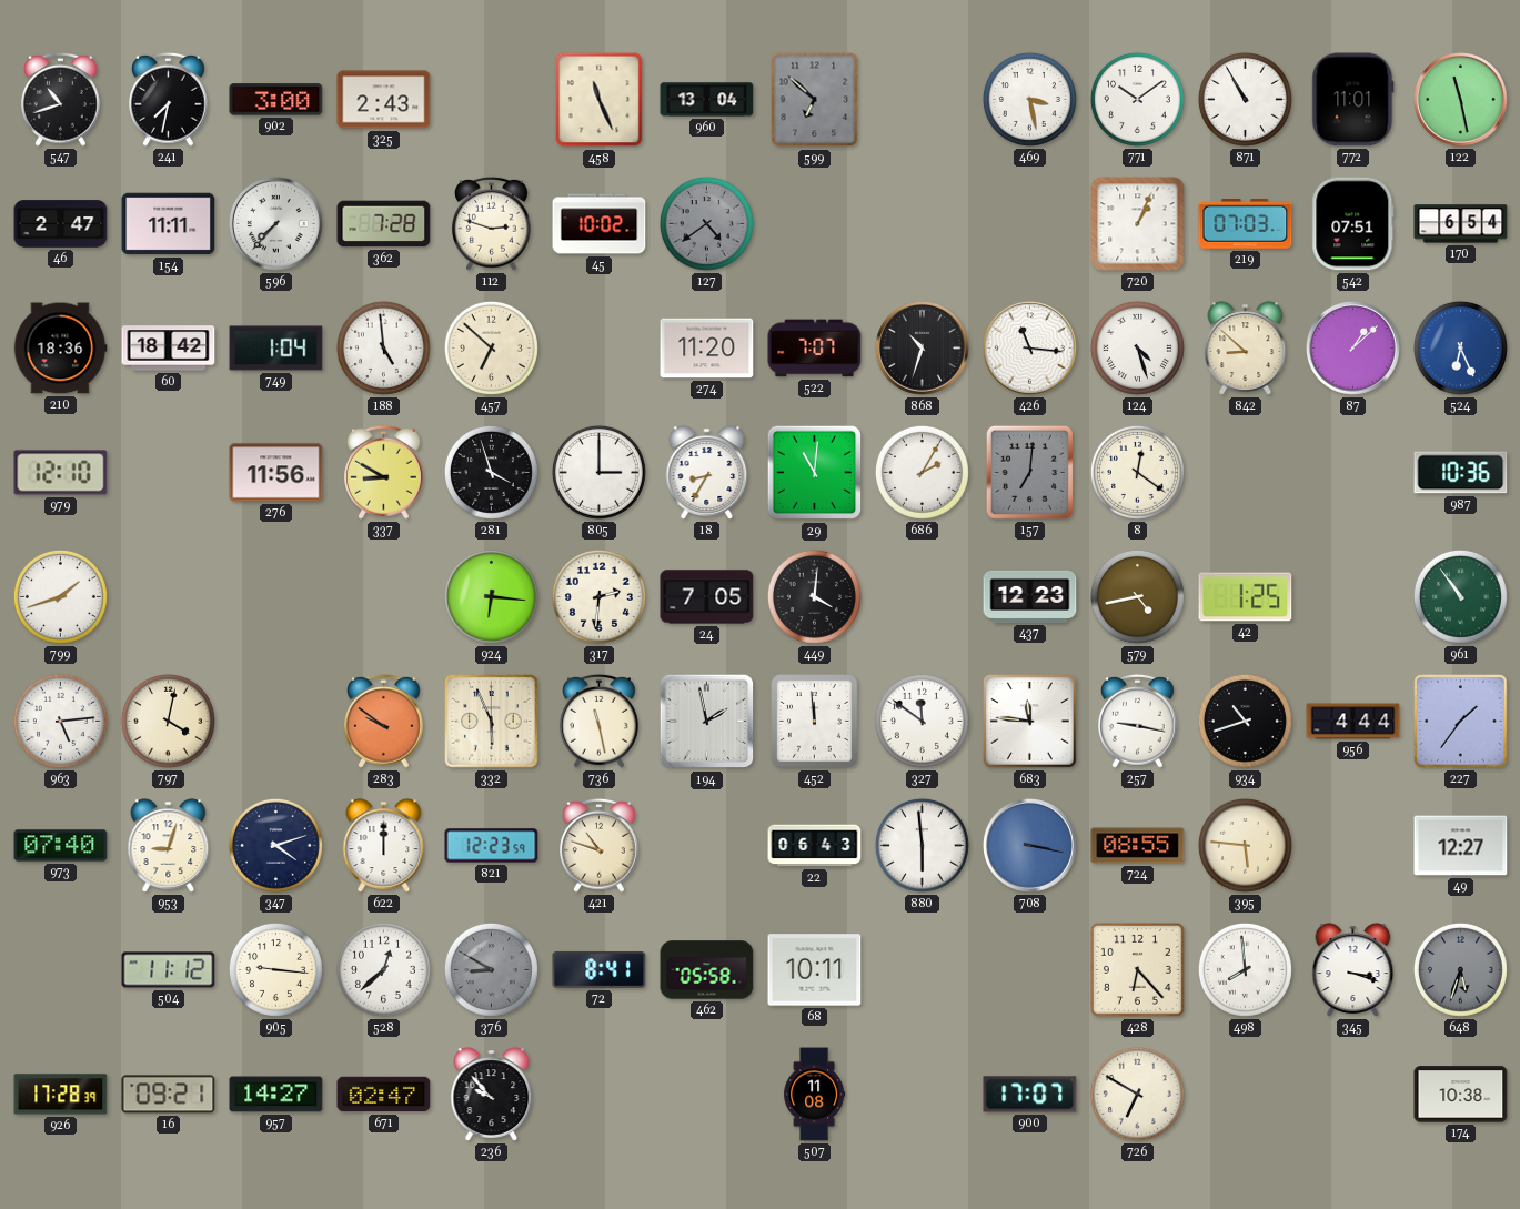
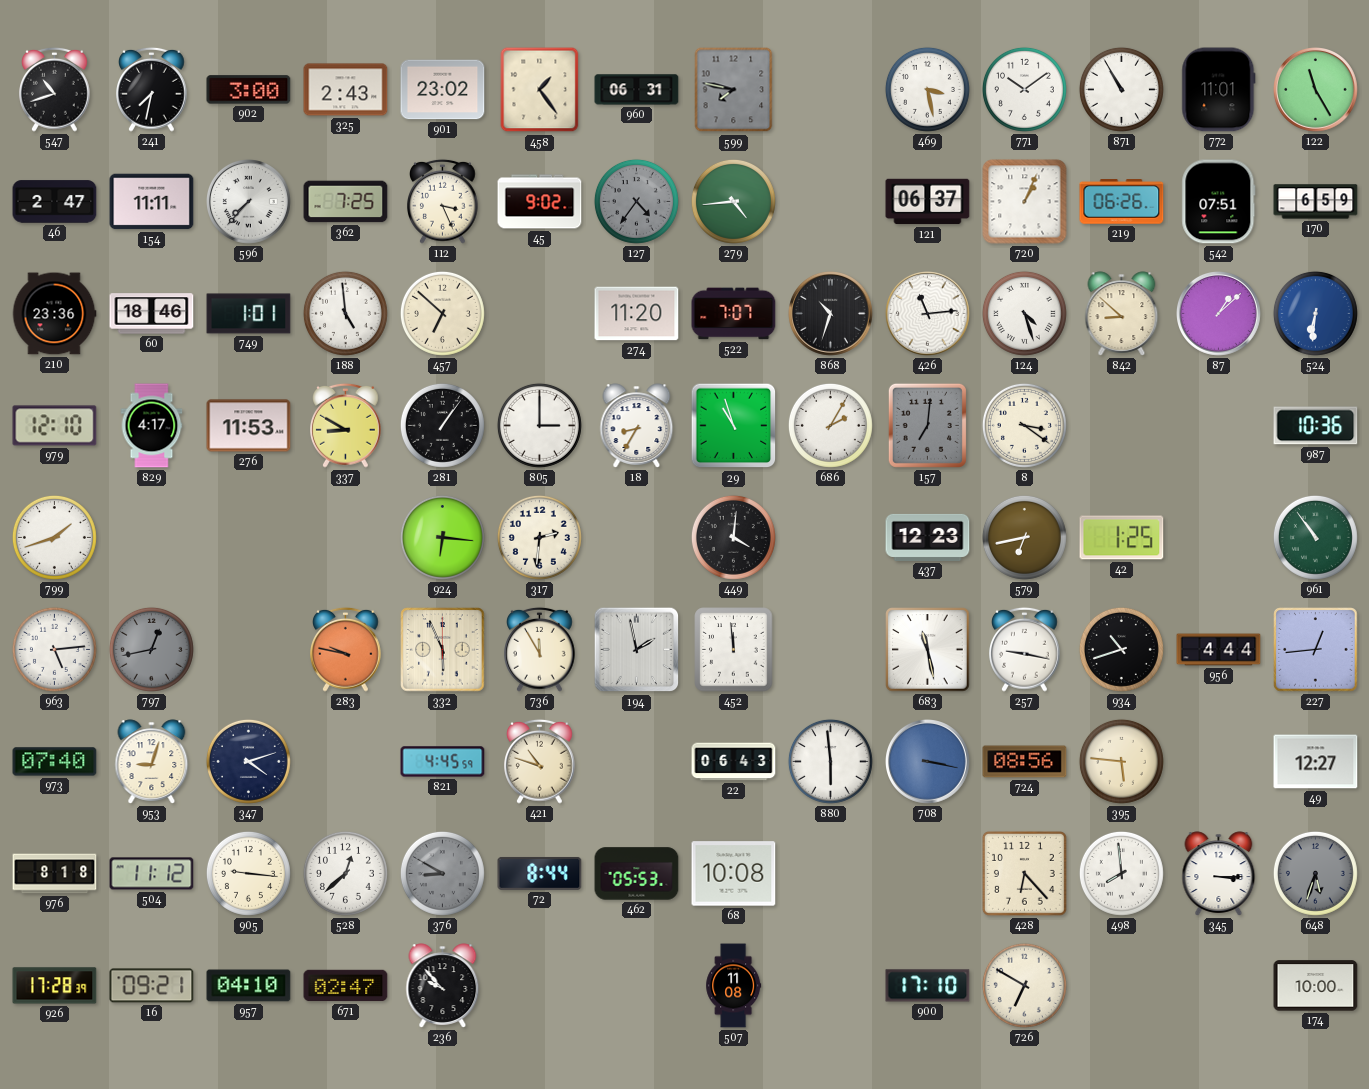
901: none -> 23:02 (443, 90)
458: 11:26 -> 1:24 (540, 90)
960: 13:04 -> 06:31 (637, 90)
599: 6:52 -> 7:47 (734, 90)
122: 11:28 -> 11:25 (1316, 90)
362: 7:28 -> 7:25 (346, 202)
112: 2:48 -> 3:26 (443, 201)
45: 10:02 -> 9:02 (540, 202)
127: 4:39 -> 4:36 (636, 201)
279: none -> 4:44 (733, 201)
121: none -> 06:37 (928, 202)
219: 07:03 -> 06:26 (1122, 202)
170: 6:54 -> 6:59 (1316, 202)
210: 18:36 -> 23:36 (54, 314)
60: 18:42 -> 18:46 (152, 314)
749: 1:04 -> 1:01 (249, 314)
426: 11:16 -> 11:14 (928, 314)
524: 6:26 -> 6:31 (1315, 313)
829: none -> 4:17 (152, 426)
276: 11:56 -> 11:53 (249, 426)
281: 3:57 -> 1:06 (442, 425)
29: 11:01 -> 10:57 (734, 426)
8: 12:21 -> 3:21 (1024, 425)
24: 7:05 -> none (707, 597)
579: 4:43 -> 6:43 (1024, 537)
797: 4:02 -> 12:43 (151, 649)
797 dial: cream -> grey (151, 649)
283: 9:51 -> 9:47 (346, 649)
736: 11:28 -> 11:55 (540, 649)
327: 11:51 -> none (922, 721)
683: 11:46 -> 11:28 (928, 650)
227: 1:36 -> 12:44 (1316, 650)
622: 12:00 -> none (384, 846)
821: 12:23 -> 4:45 (443, 762)
724: 08:55 -> 08:56 (1025, 762)
976: none -> 8:18 (55, 874)
72: 8:41 -> 8:44 (540, 873)
462: 05:58 -> 05:53 (637, 874)
68: 10:11 -> 10:08 (734, 874)
345: 3:18 -> 3:15 (1219, 874)
957: 14:27 -> 04:10 (249, 986)
900: 17:07 -> 17:10 (928, 986)
174: 10:38 -> 10:00 (1316, 986)
